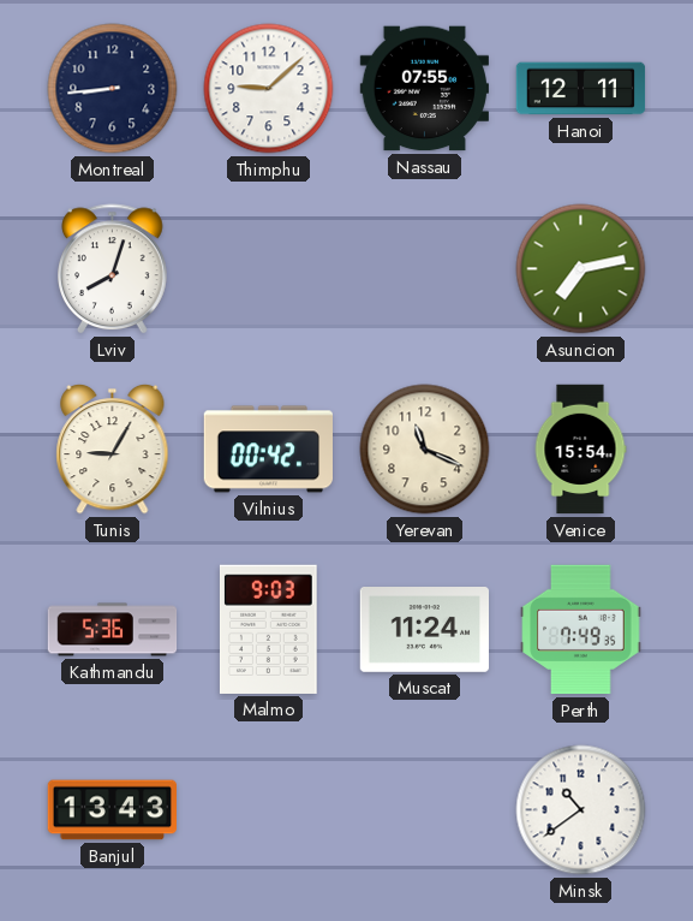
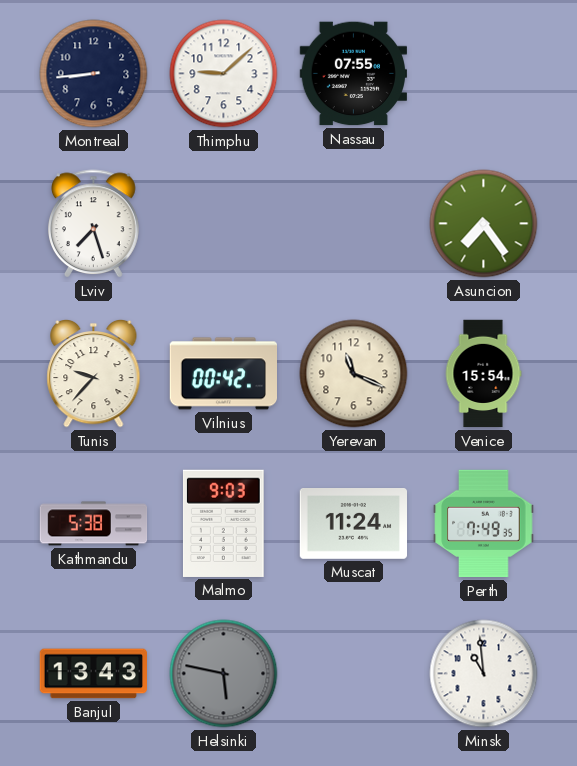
Hanoi: 12:11 -> none (581, 89)
Lviv: 8:03 -> 7:27 (94, 224)
Asuncion: 7:13 -> 7:24 (484, 224)
Tunis: 9:05 -> 9:37 (94, 373)
Kathmandu: 5:36 -> 5:38 (94, 524)
Helsinki: none -> 5:47 (224, 674)
Minsk: 10:39 -> 10:59 (484, 674)
